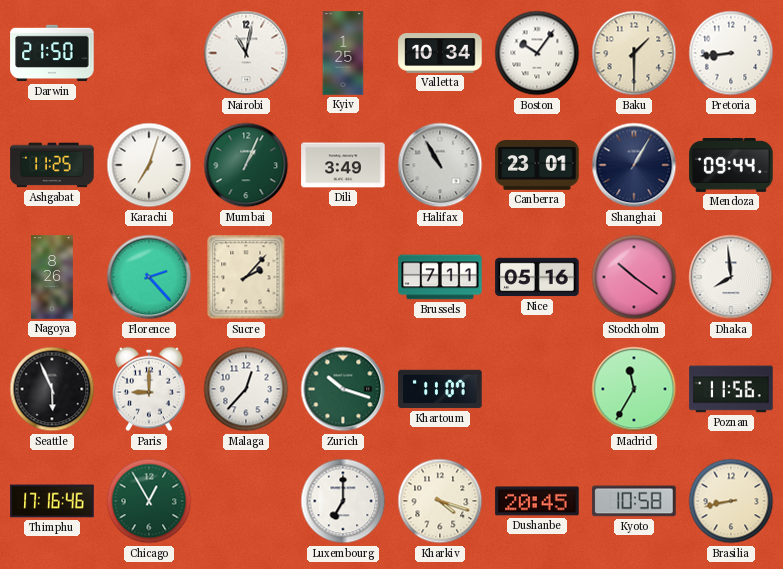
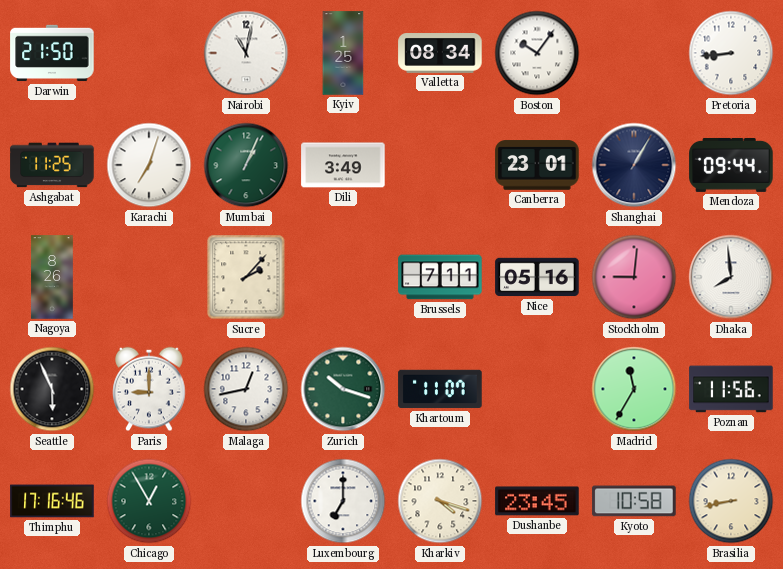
Valletta: 10:34 -> 08:34 (440, 54)
Baku: 1:30 -> none (634, 53)
Halifax: 10:55 -> none (440, 165)
Florence: 2:23 -> none (149, 277)
Stockholm: 10:21 -> 9:01 (634, 277)
Malaga: 12:37 -> 12:43 (246, 389)
Dushanbe: 20:45 -> 23:45 (537, 501)
